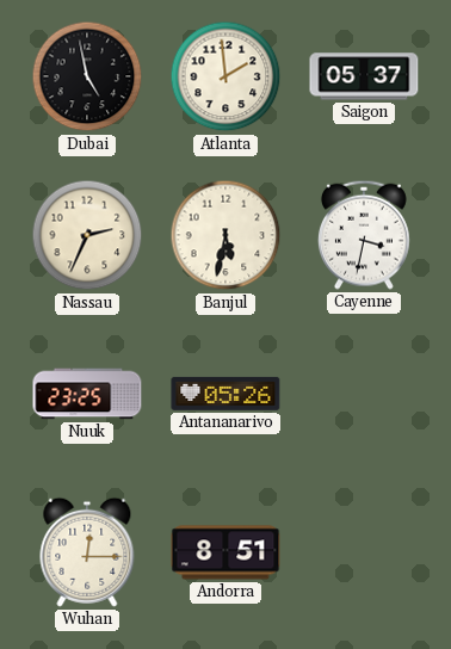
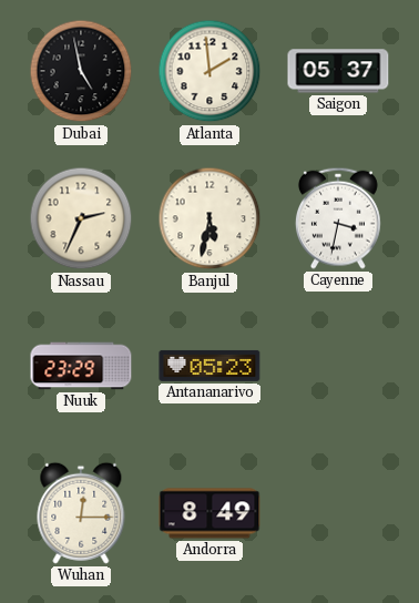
Nuuk: 23:25 -> 23:29 (81, 366)
Antananarivo: 05:26 -> 05:23 (209, 366)
Andorra: 8:51 -> 8:49 (209, 513)
